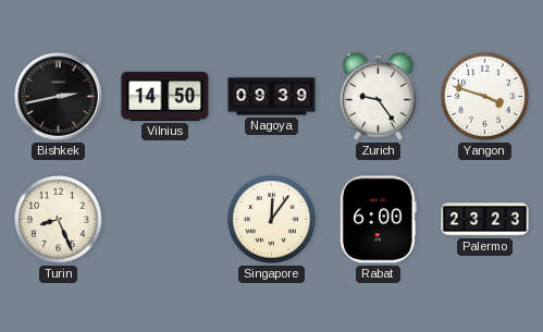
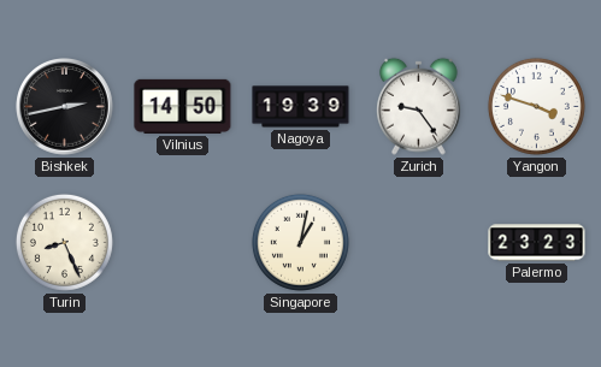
Nagoya: 09:39 -> 19:39 (301, 107)
Singapore: 12:06 -> 1:02 (300, 242)
Rabat: 6:00 -> none (379, 220)
